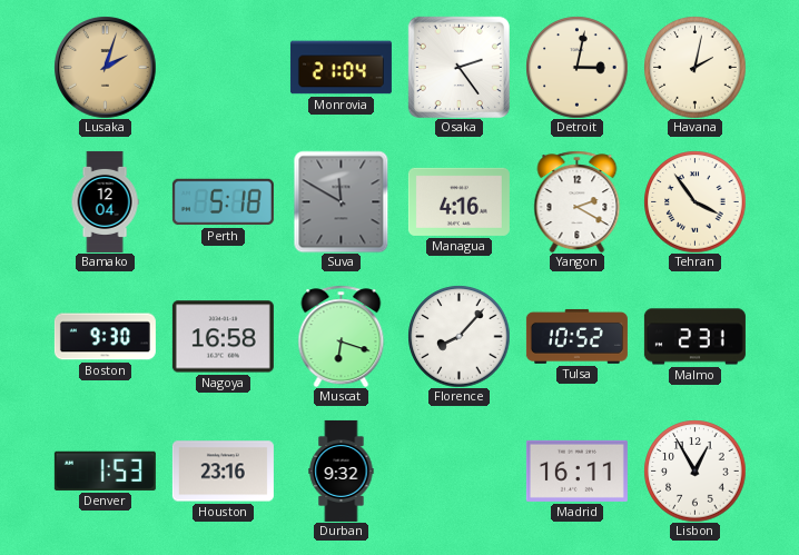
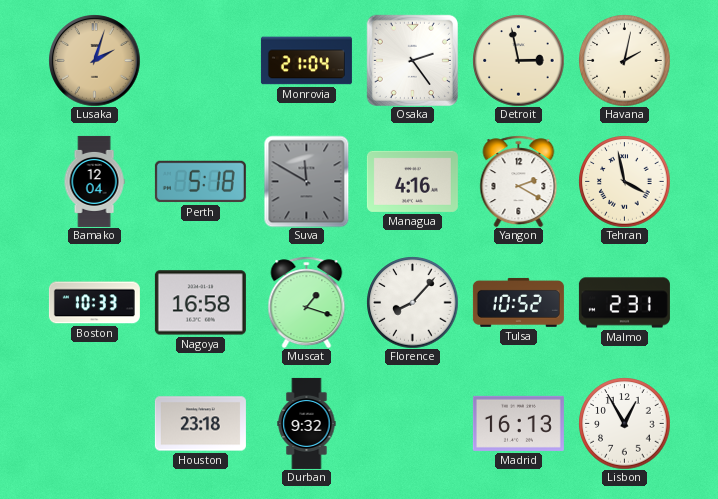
Detroit: 3:02 -> 2:58 (518, 60)
Tehran: 3:54 -> 3:58 (624, 181)
Boston: 9:30 -> 10:33 (94, 303)
Muscat: 6:18 -> 1:18 (307, 302)
Denver: 1:53 -> none (105, 470)
Houston: 23:16 -> 23:18 (200, 424)
Madrid: 16:11 -> 16:13 (518, 423)
